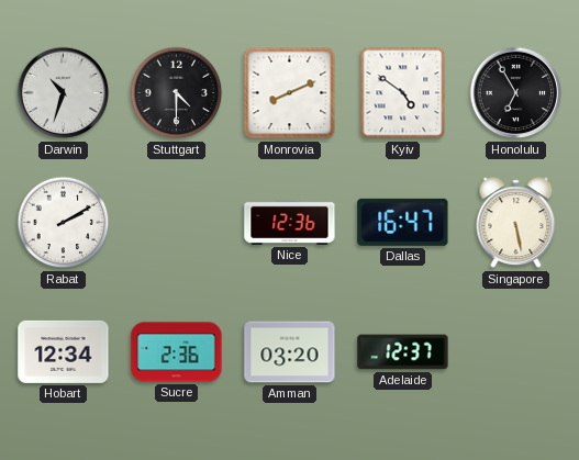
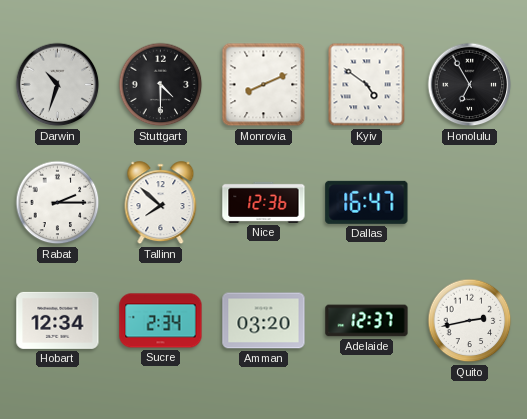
Rabat: 2:10 -> 2:15 (58, 203)
Tallinn: none -> 7:52 (161, 203)
Singapore: 5:28 -> none (516, 223)
Sucre: 2:36 -> 2:34 (161, 321)
Quito: none -> 2:43 (470, 321)
